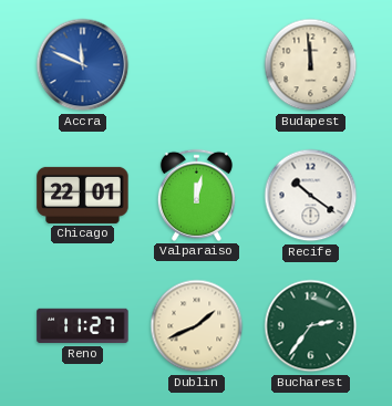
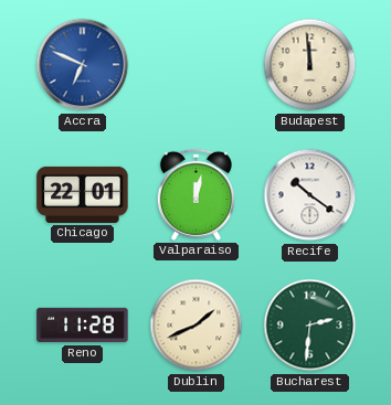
Accra: 11:49 -> 6:49 (83, 65)
Reno: 11:27 -> 11:28 (83, 326)
Bucharest: 2:36 -> 2:31 (310, 326)
